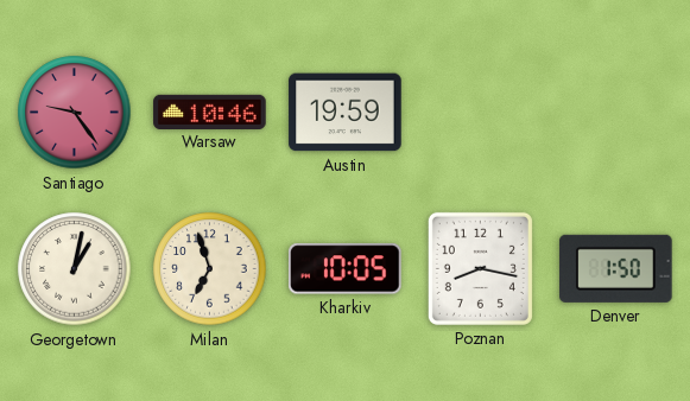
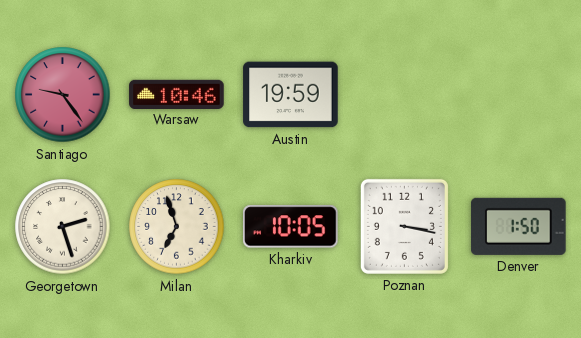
Georgetown: 1:02 -> 2:27 (63, 227)
Poznan: 8:17 -> 3:17 (404, 226)
